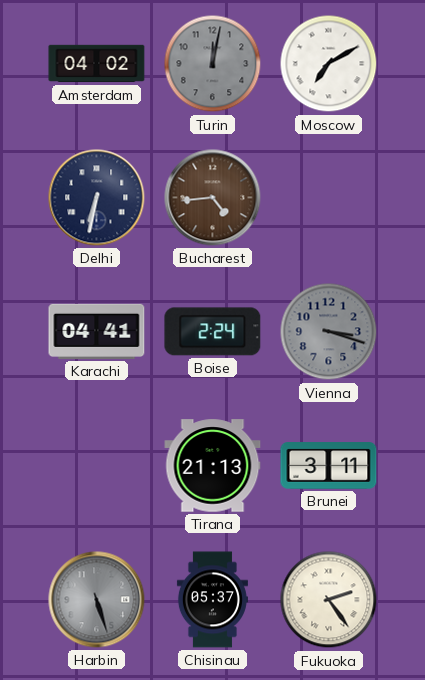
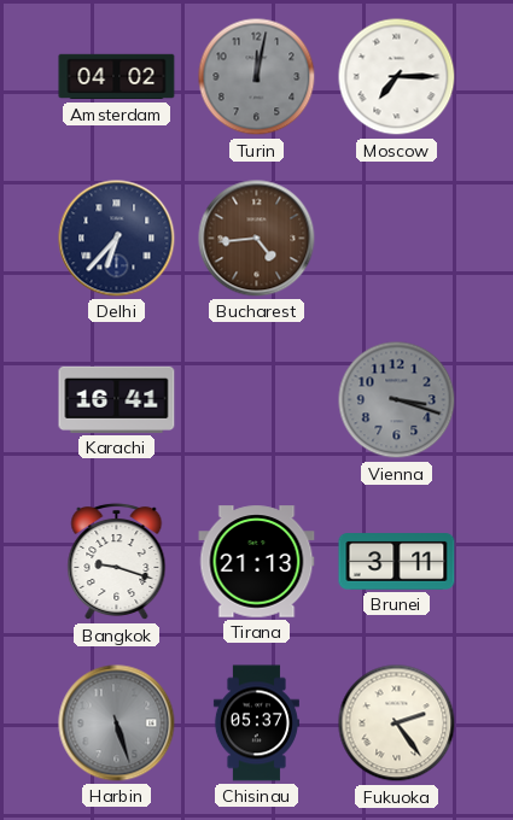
Moscow: 7:10 -> 7:15 (397, 77)
Delhi: 6:32 -> 6:37 (117, 239)
Karachi: 04:41 -> 16:41 (117, 399)
Boise: 2:24 -> none (213, 332)
Bangkok: none -> 9:18 (117, 562)
